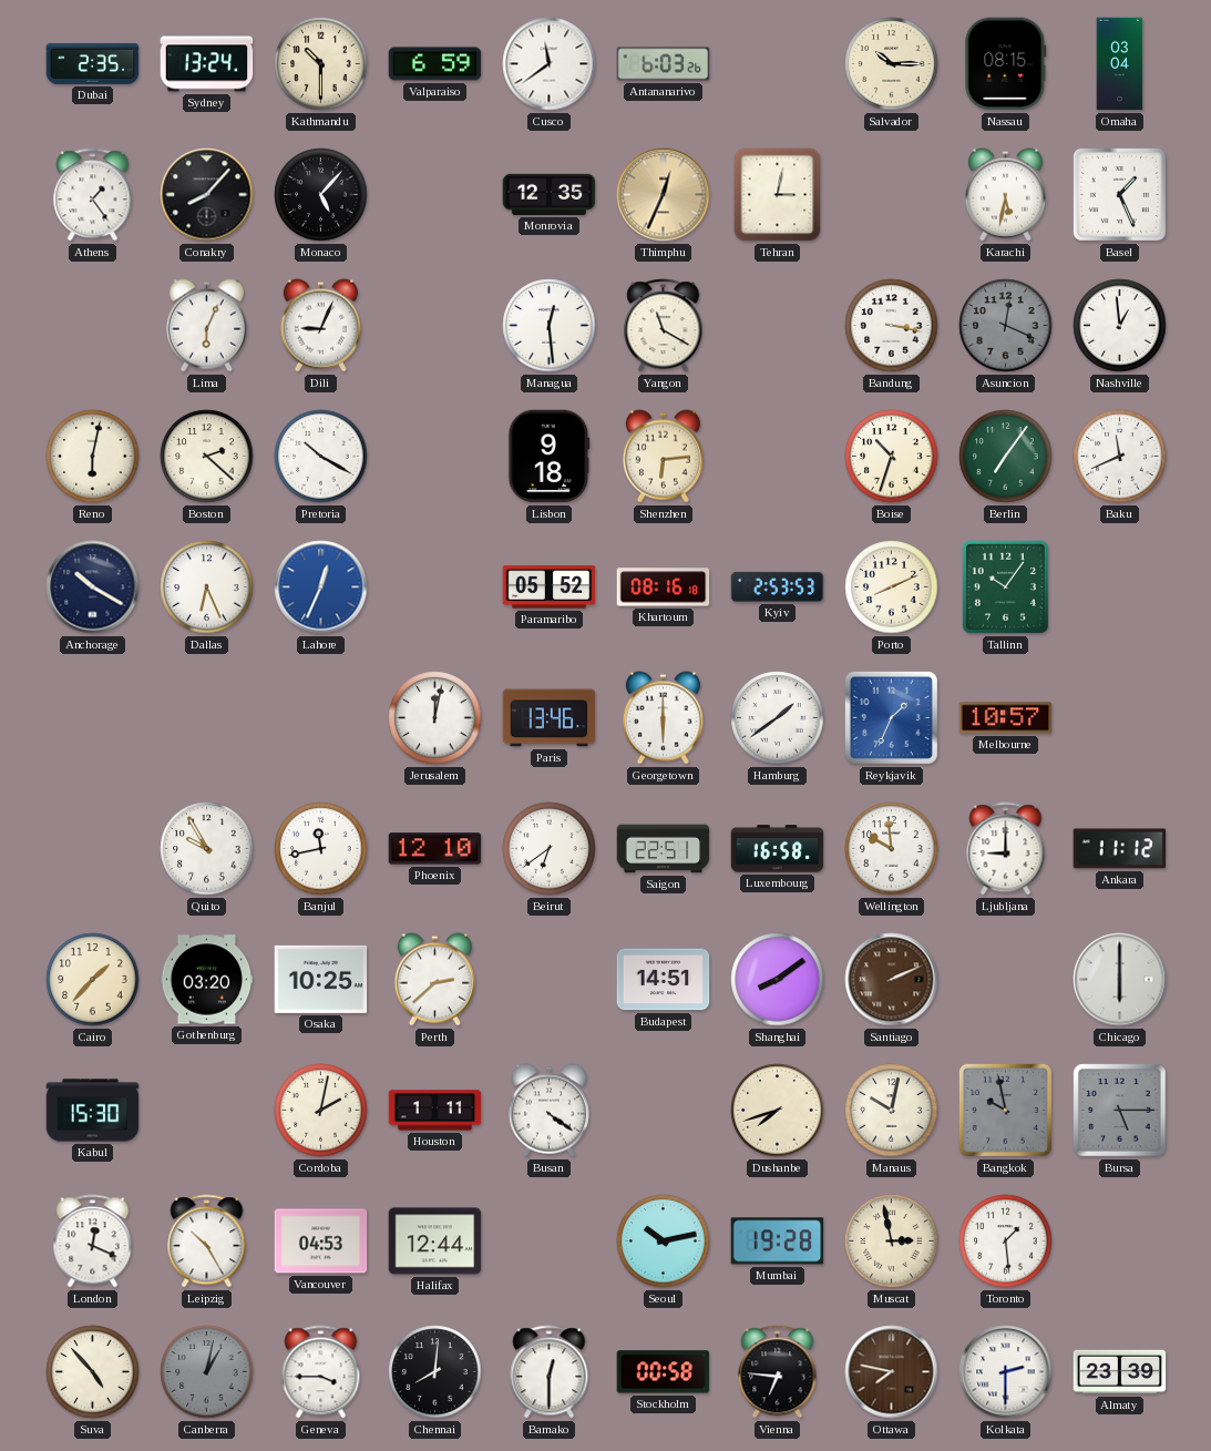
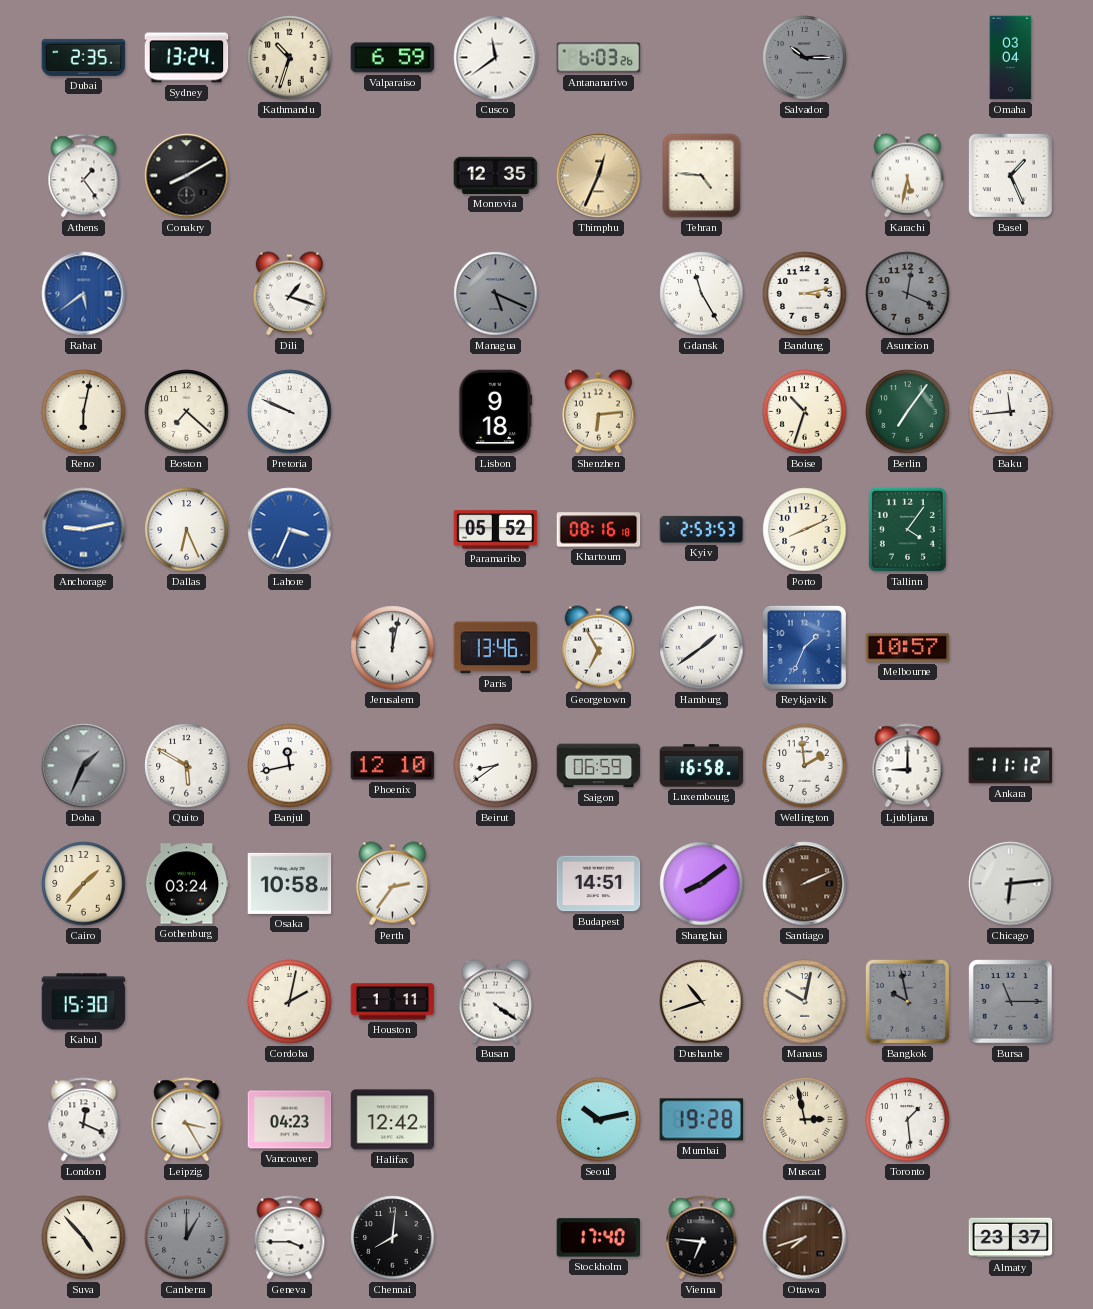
Kathmandu: 10:30 -> 10:33 (290, 58)
Salvador dial: cream -> grey (805, 58)
Nassau: 08:15 -> none (1006, 64)
Conakry: 8:07 -> 8:10 (187, 176)
Monaco: 5:07 -> none (321, 195)
Tehran: 3:02 -> 4:46 (702, 176)
Rabat: none -> 5:39 (84, 294)
Lima: 6:04 -> none (206, 326)
Dili: 9:04 -> 1:18 (289, 294)
Managua: 12:29 -> 5:19 (496, 294)
Managua dial: white -> grey (496, 294)
Yangon: 11:20 -> none (664, 326)
Gdansk: none -> 11:25 (702, 294)
Bandung: 3:17 -> 3:13 (805, 294)
Nashville: 12:59 -> none (1120, 326)
Boston: 2:22 -> 7:22 (187, 412)
Pretoria: 10:20 -> 9:49 (290, 412)
Baku: 11:41 -> 11:44 (1011, 412)
Anchorage: 10:20 -> 9:13 (84, 530)
Anchorage dial: navy -> blue (84, 530)
Lahore: 12:34 -> 3:34 (290, 530)
Tallinn: 10:06 -> 4:06 (907, 529)
Georgetown: 6:00 -> 6:55 (598, 648)
Doha: none -> 1:34 (84, 766)
Quito: 9:55 -> 5:50 (187, 766)
Beirut: 6:39 -> 8:39 (496, 766)
Saigon: 22:51 -> 06:59 (599, 766)
Wellington: 9:59 -> 1:59 (805, 766)
Gothenburg: 03:20 -> 03:24 (187, 884)
Osaka: 10:25 -> 10:58 (290, 883)
Perth: 2:38 -> 2:36 (392, 884)
Chicago: 6:00 -> 6:14 (1011, 884)
Dushanbe: 7:42 -> 10:42 (702, 1002)
Bursa: 5:15 -> 11:15 (1011, 1002)
Leipzig: 10:25 -> 3:25 (187, 1120)
Vancouver: 04:53 -> 04:23 (290, 1120)
Halifax: 12:44 -> 12:42 (393, 1120)
Canberra: 1:02 -> 1:00 (187, 1238)
Bamako: 12:30 -> none (550, 1372)
Stockholm: 00:58 -> 17:40 (599, 1238)
Ottawa: 7:47 -> 7:42 (805, 1238)
Kolkata: 2:30 -> none (1006, 1372)
Almaty: 23:39 -> 23:37 (1011, 1238)
